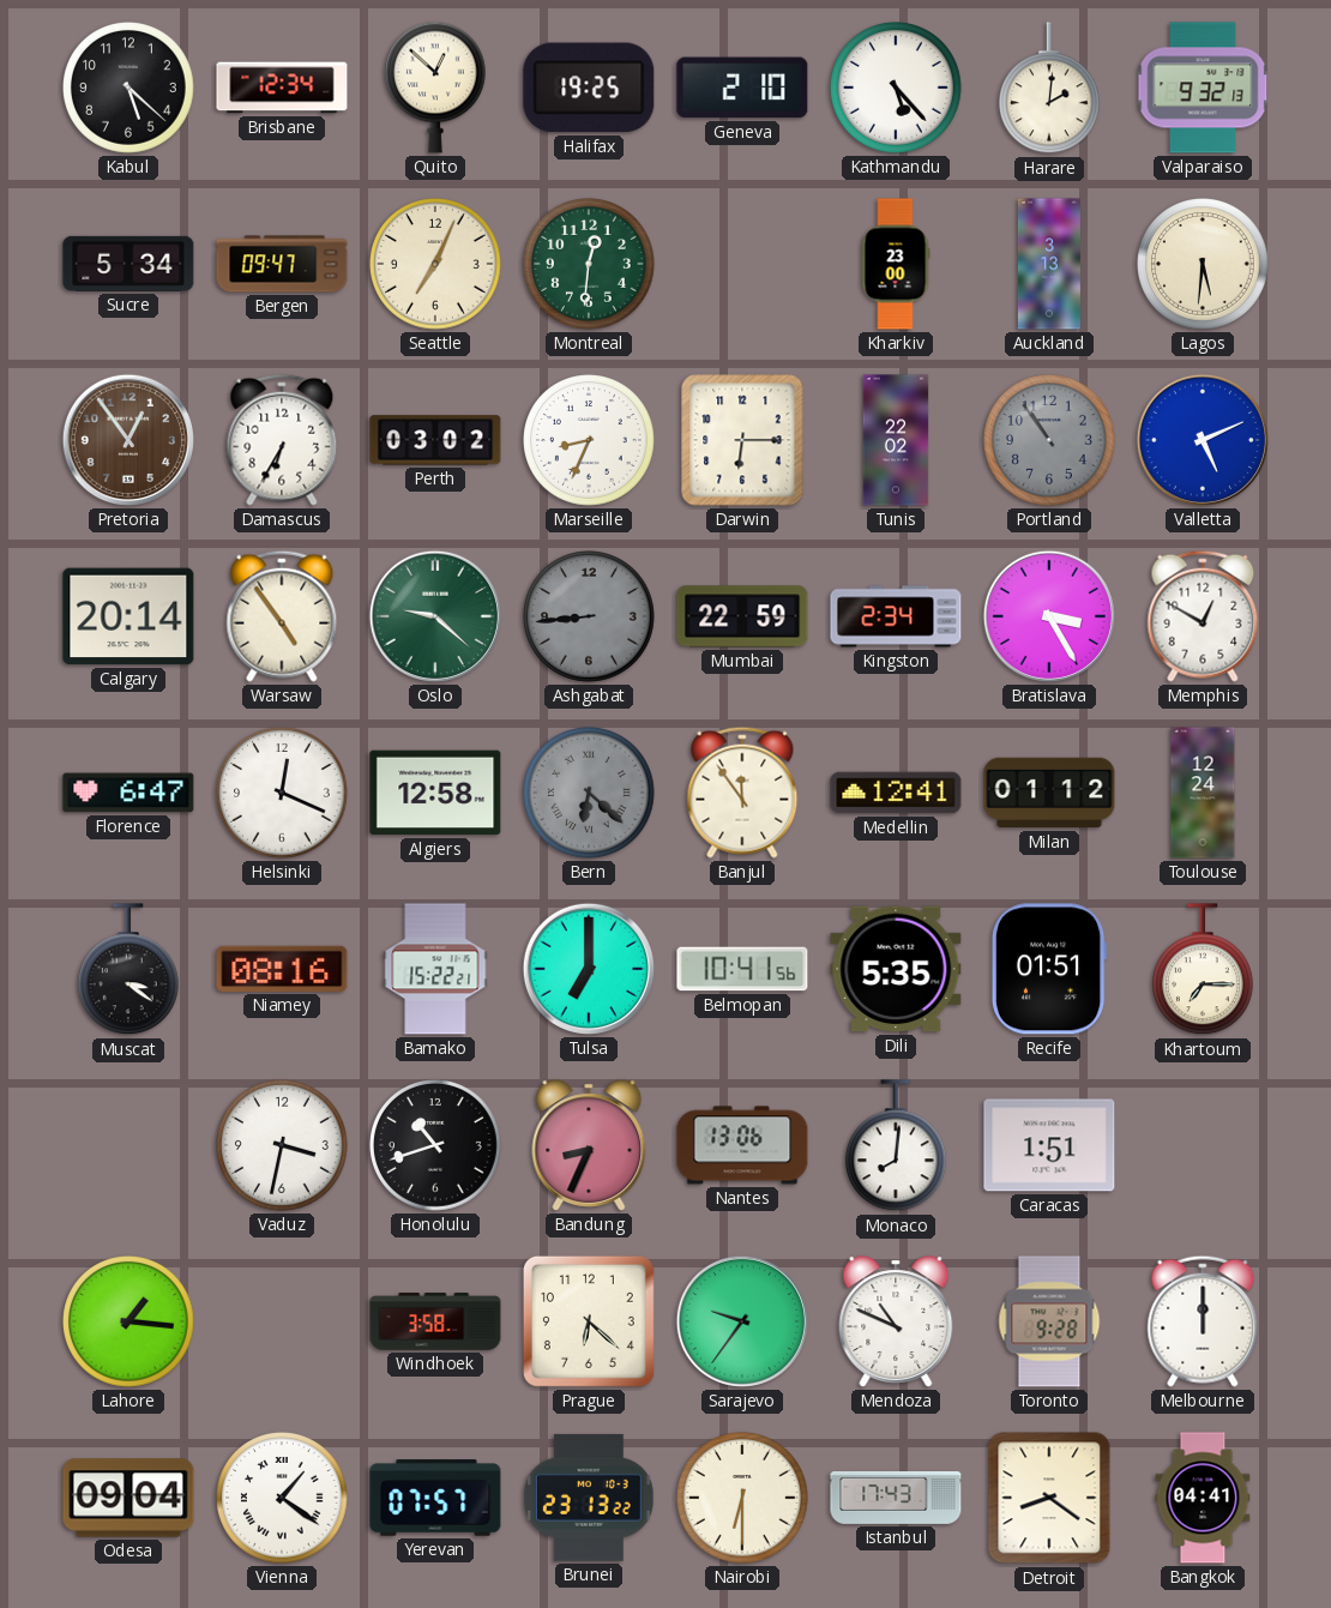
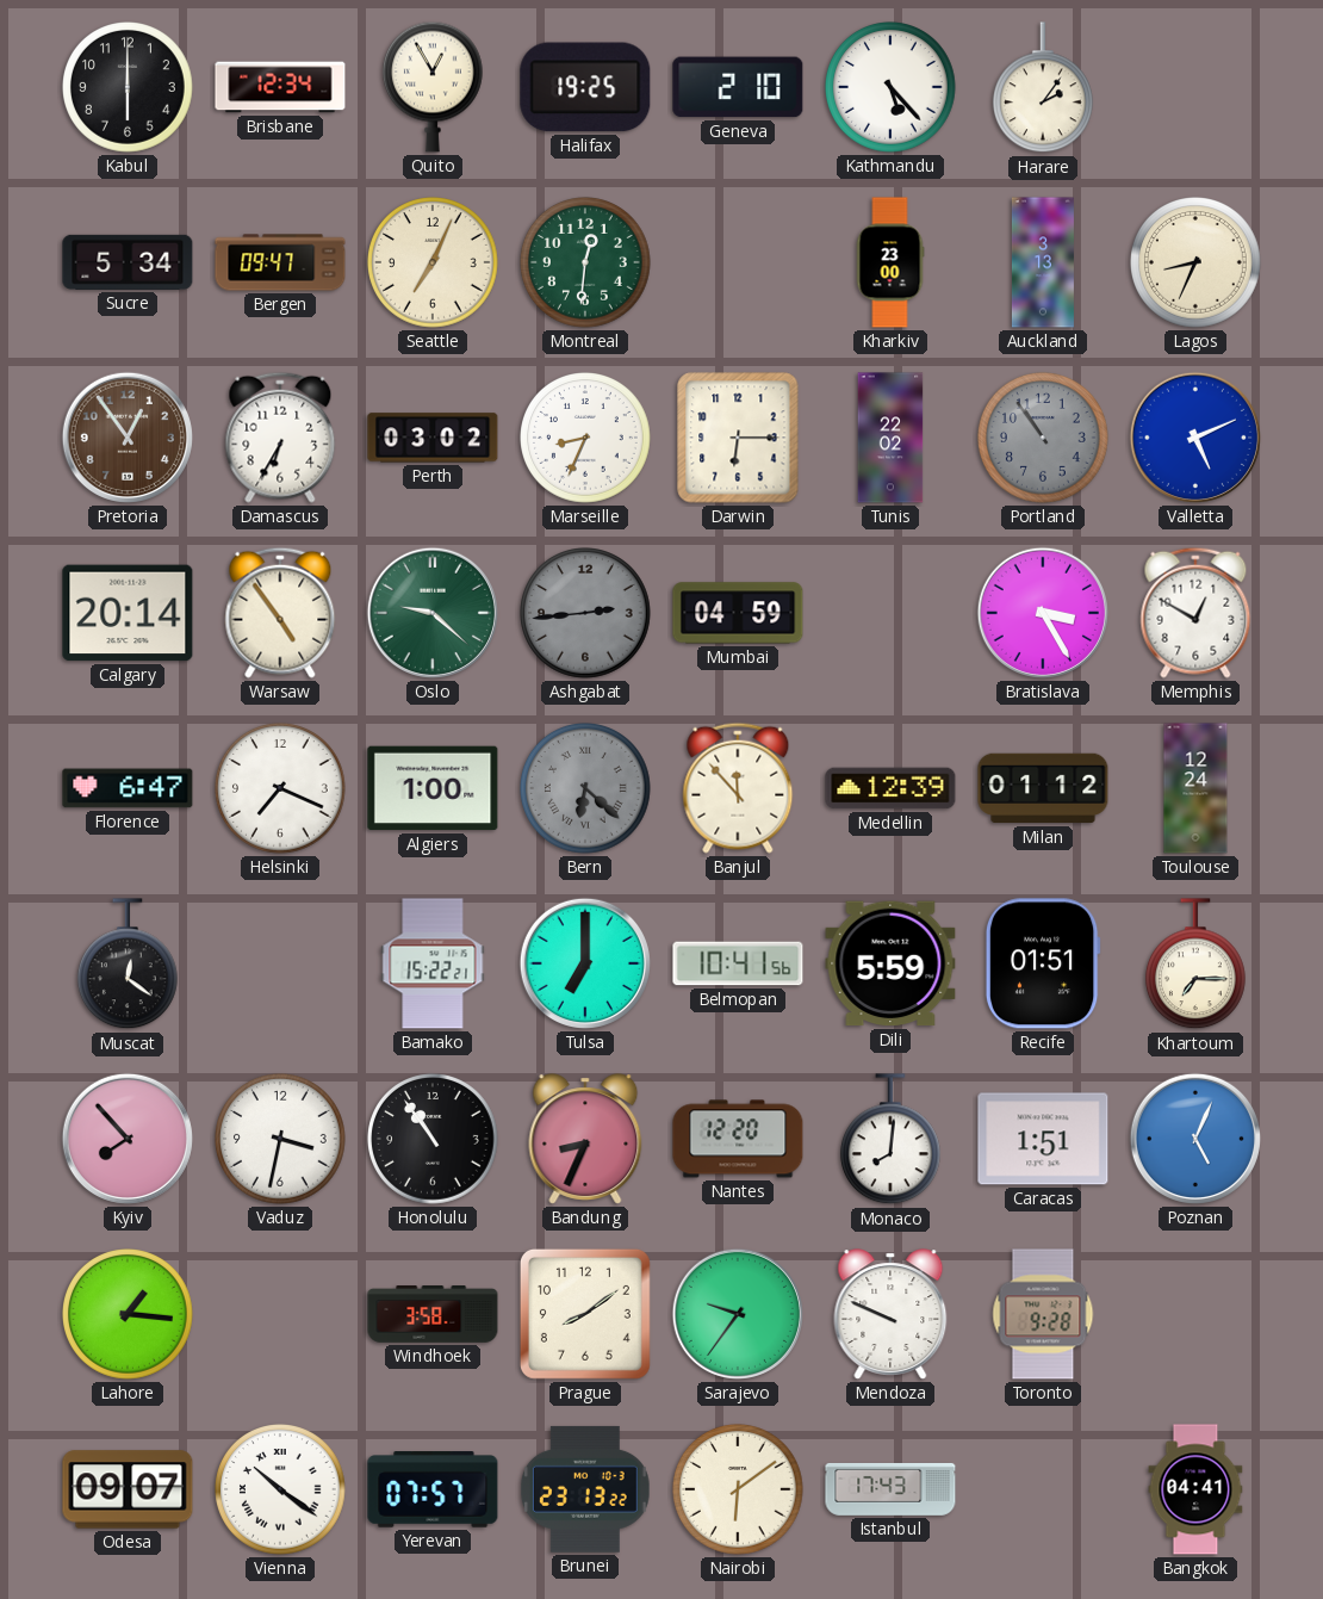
Kabul: 5:22 -> 6:00 (129, 88)
Quito: 12:52 -> 12:55 (433, 87)
Harare: 2:01 -> 2:06 (1043, 88)
Valparaiso: 9:32 -> none (1203, 88)
Lagos: 5:31 -> 8:34 (1197, 264)
Ashgabat: 8:44 -> 2:44 (586, 614)
Mumbai: 22:59 -> 04:59 (738, 613)
Kingston: 2:34 -> none (896, 616)
Helsinki: 12:19 -> 7:19 (281, 789)
Algiers: 12:58 -> 1:00 (433, 788)
Banjul: 11:54 -> 11:53 (738, 788)
Medellin: 12:41 -> 12:39 (890, 788)
Muscat: 3:21 -> 12:21 (128, 965)
Niamey: 08:16 -> none (282, 969)
Dili: 5:35 -> 5:59 (890, 963)
Kyiv: none -> 7:53 (128, 1139)
Honolulu: 10:42 -> 10:54 (434, 1140)
Nantes: 13:06 -> 12:20 (738, 1139)
Poznan: none -> 5:04 (1195, 1139)
Prague: 6:22 -> 8:09 (585, 1314)
Mendoza: 10:49 -> 9:49 (890, 1314)
Melbourne: 12:00 -> none (1203, 1321)
Odesa: 09:04 -> 09:07 (128, 1489)
Vienna: 1:21 -> 10:21 (281, 1490)
Nairobi: 6:30 -> 6:09 (739, 1490)
Detroit: 8:21 -> none (1049, 1498)
